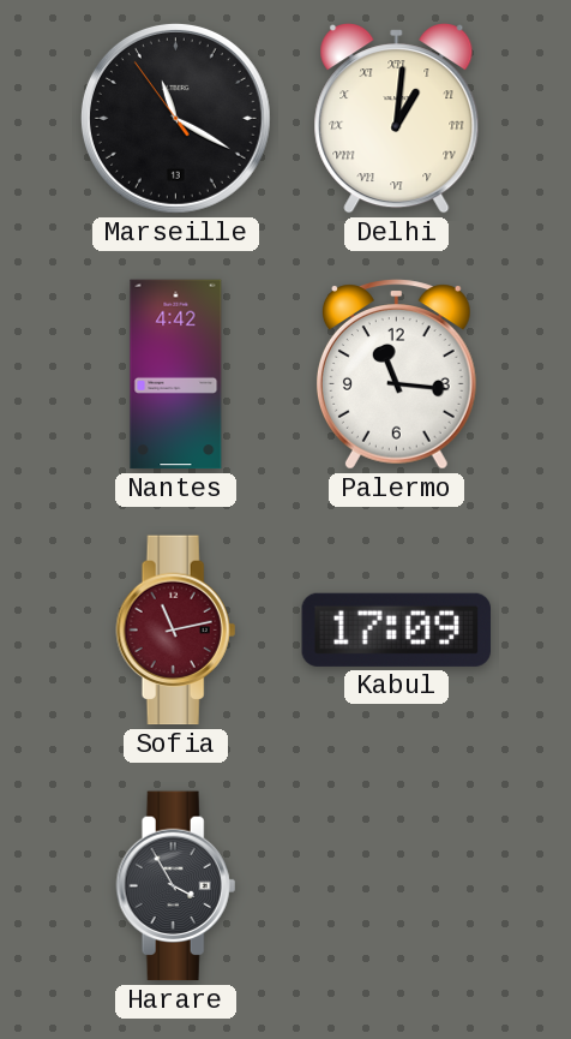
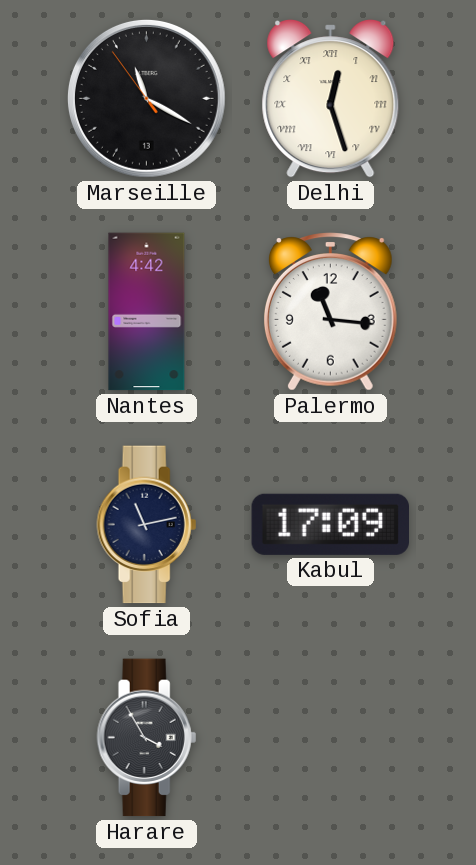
Delhi: 1:01 -> 12:27 (331, 99)
Sofia dial: burgundy -> navy (147, 525)
